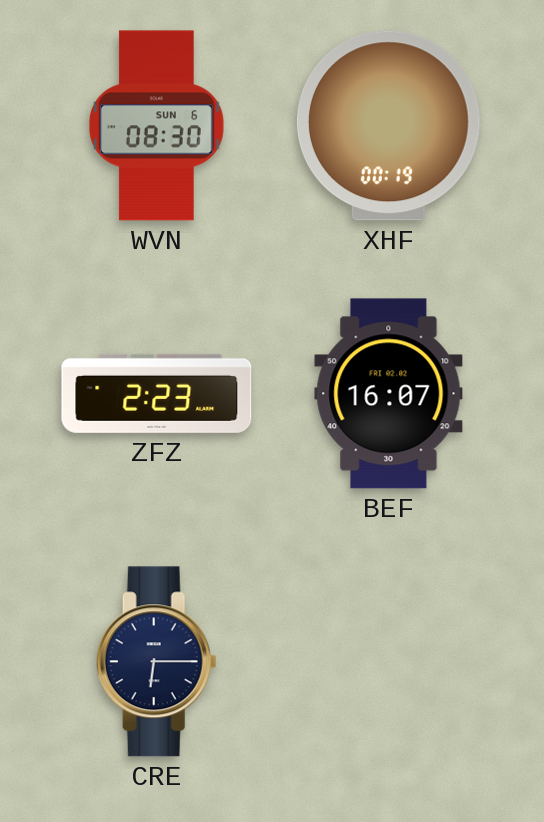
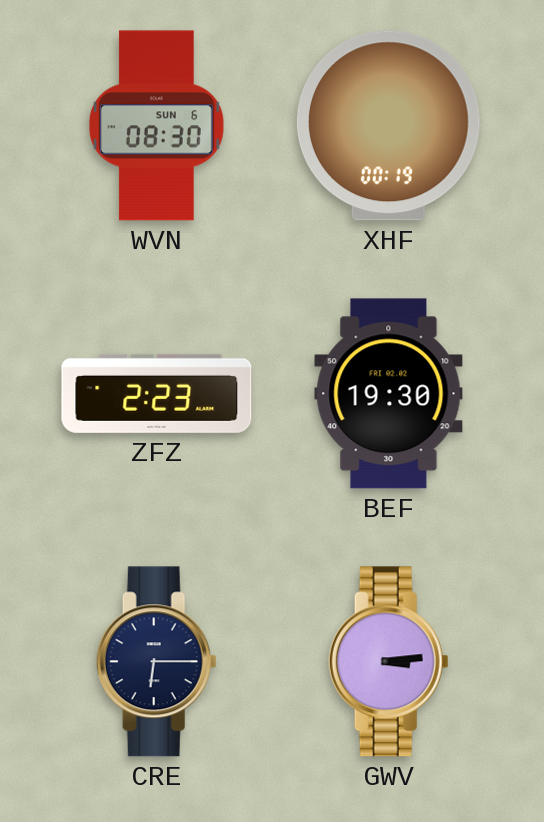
BEF: 16:07 -> 19:30 (389, 394)
GWV: none -> 3:14 (388, 662)
